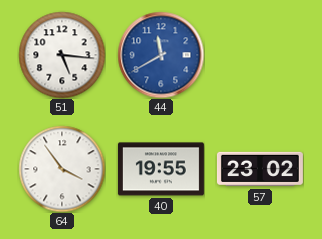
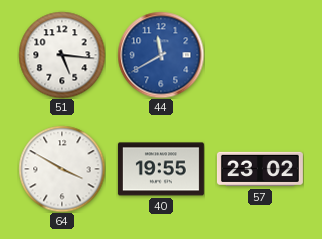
64: 3:54 -> 3:50 (62, 169)
